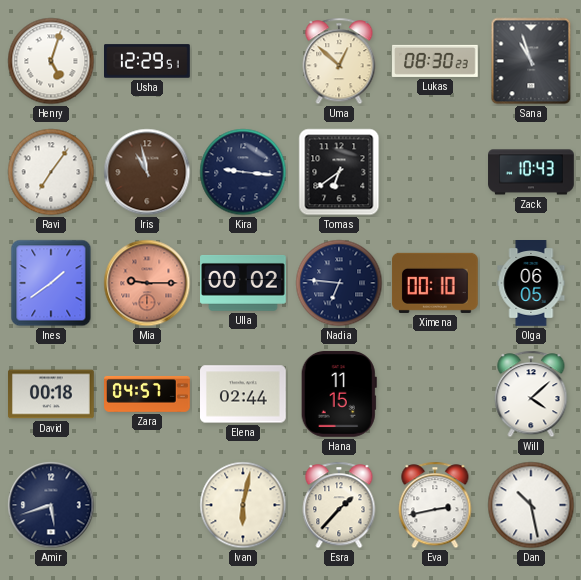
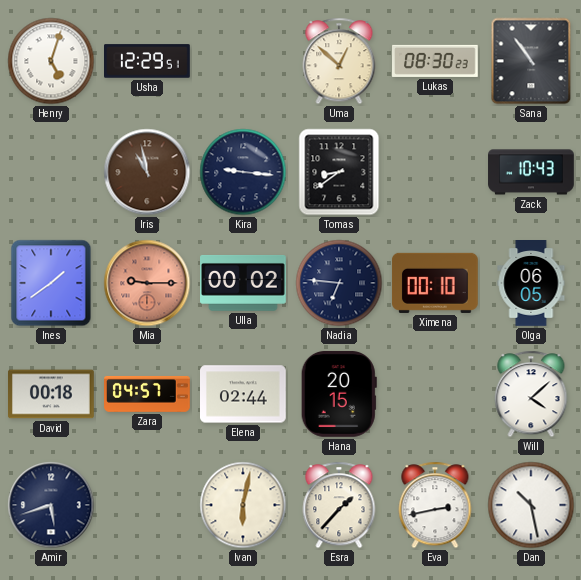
Sana: 10:57 -> 10:54 (531, 61)
Ravi: 7:06 -> none (51, 172)
Tomas: 6:39 -> 8:39 (339, 172)
Hana: 11:15 -> 20:15 (339, 394)
